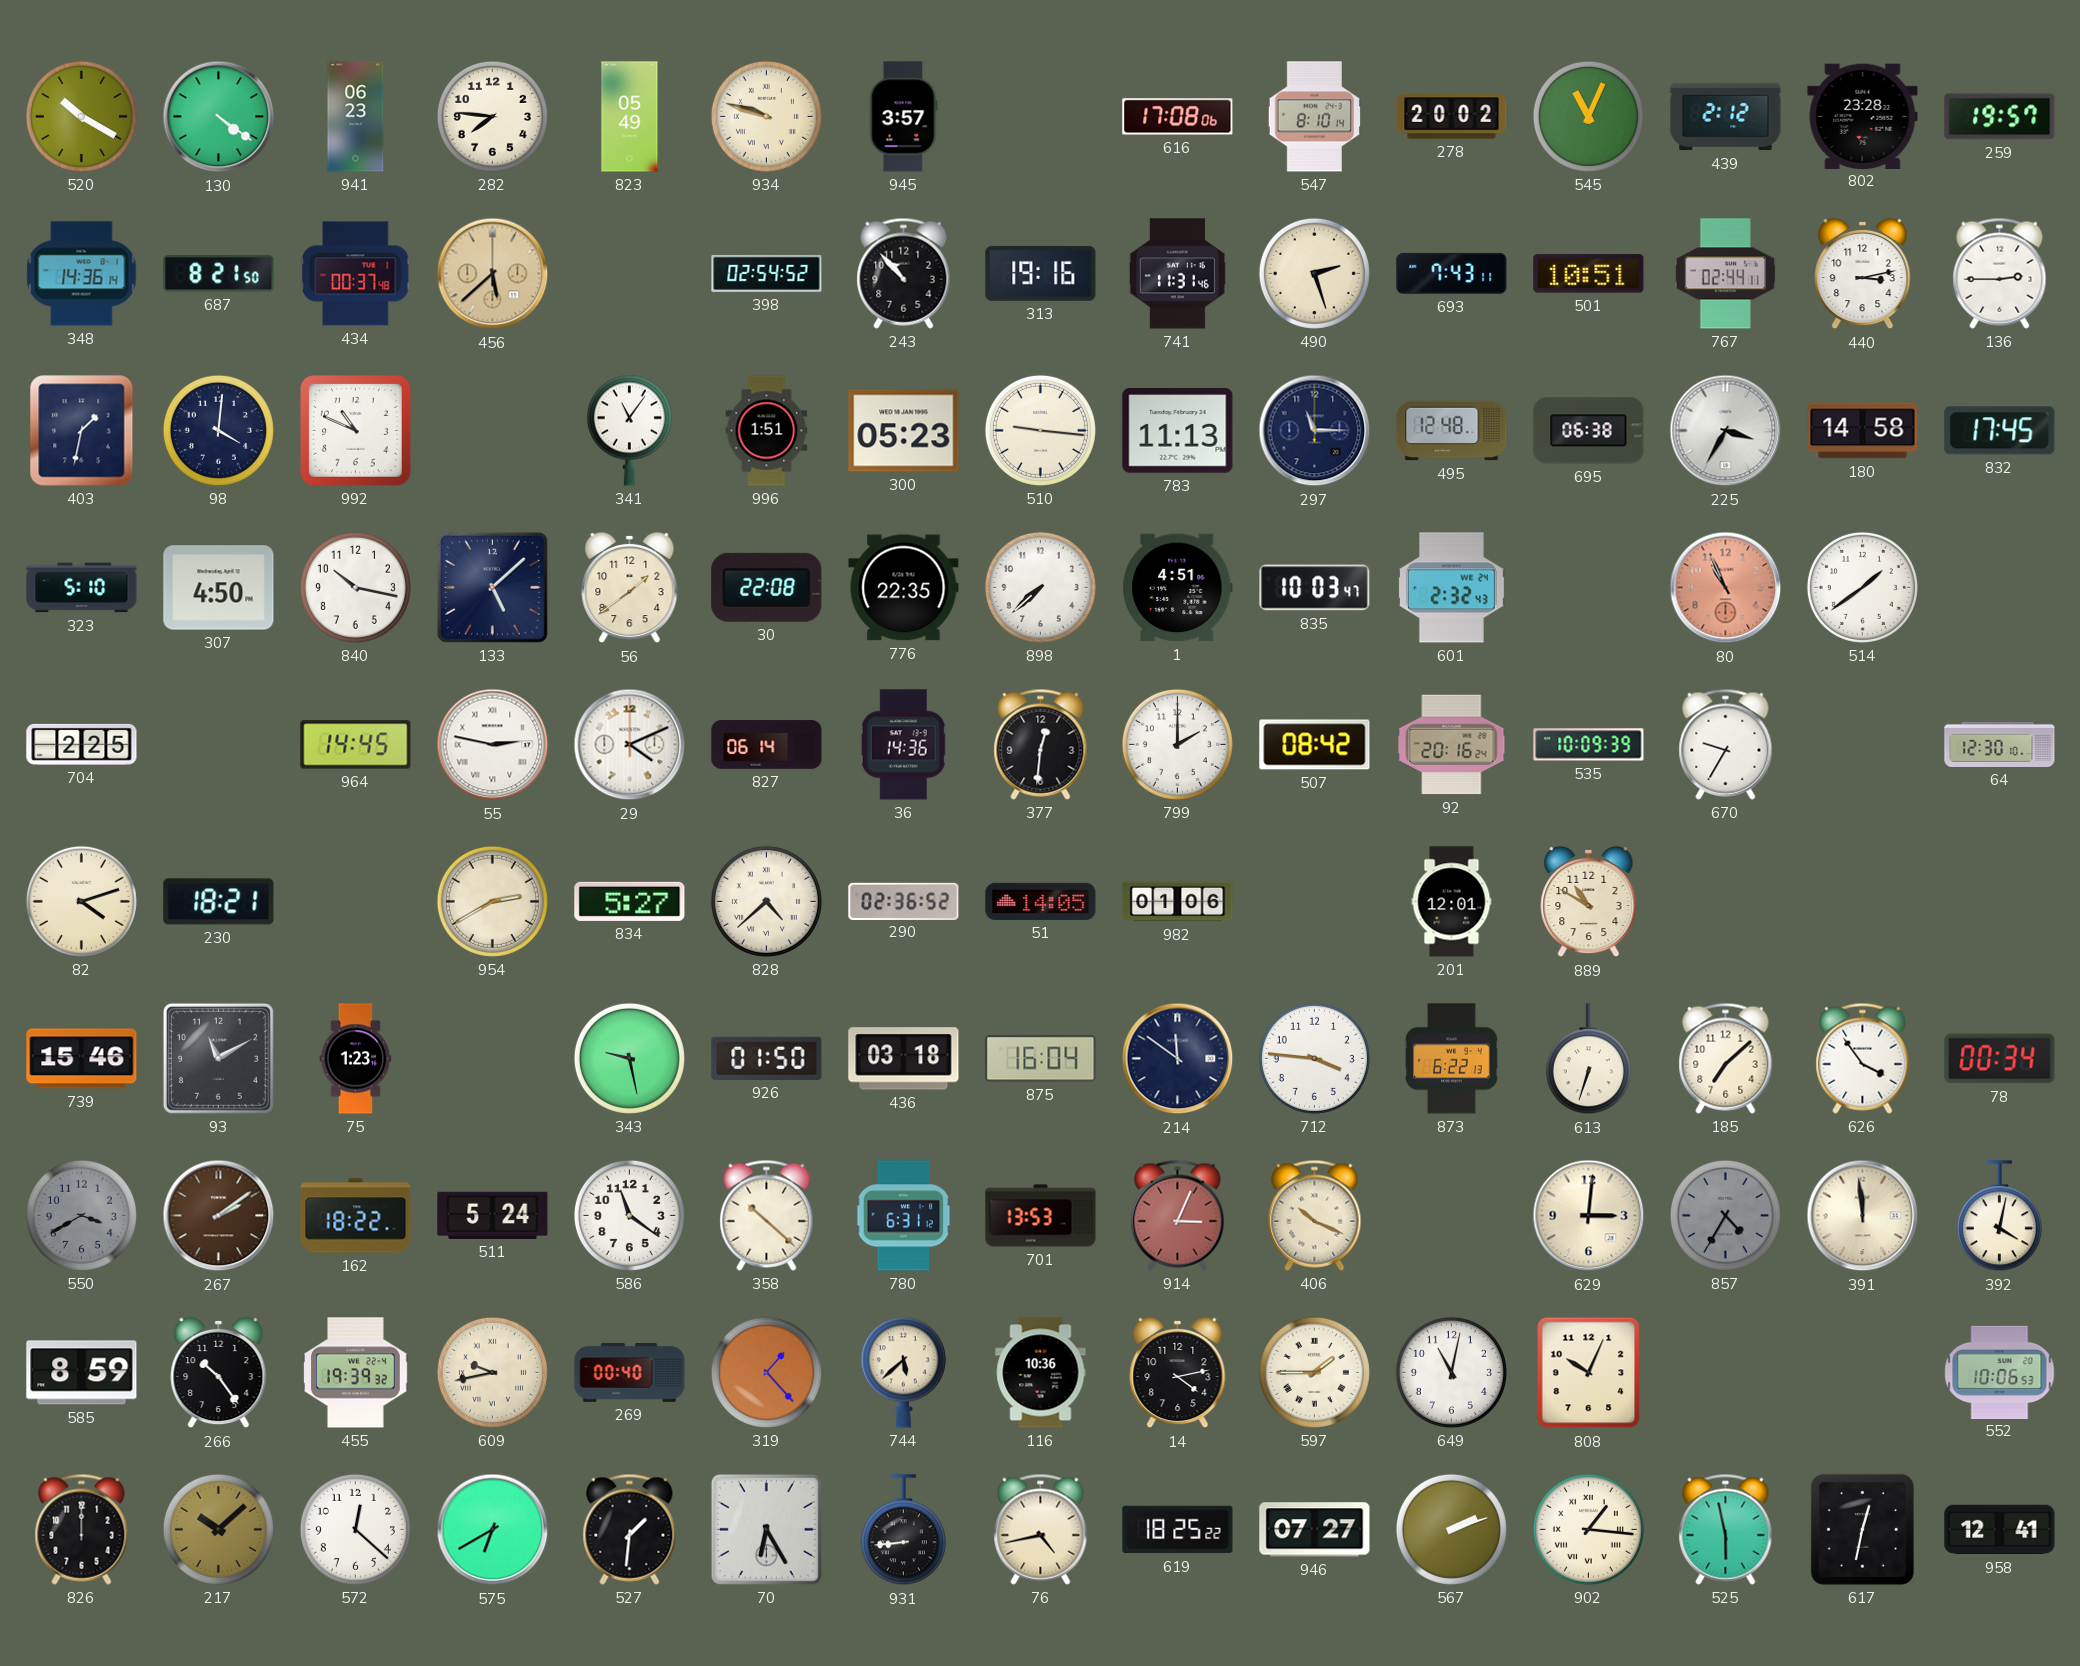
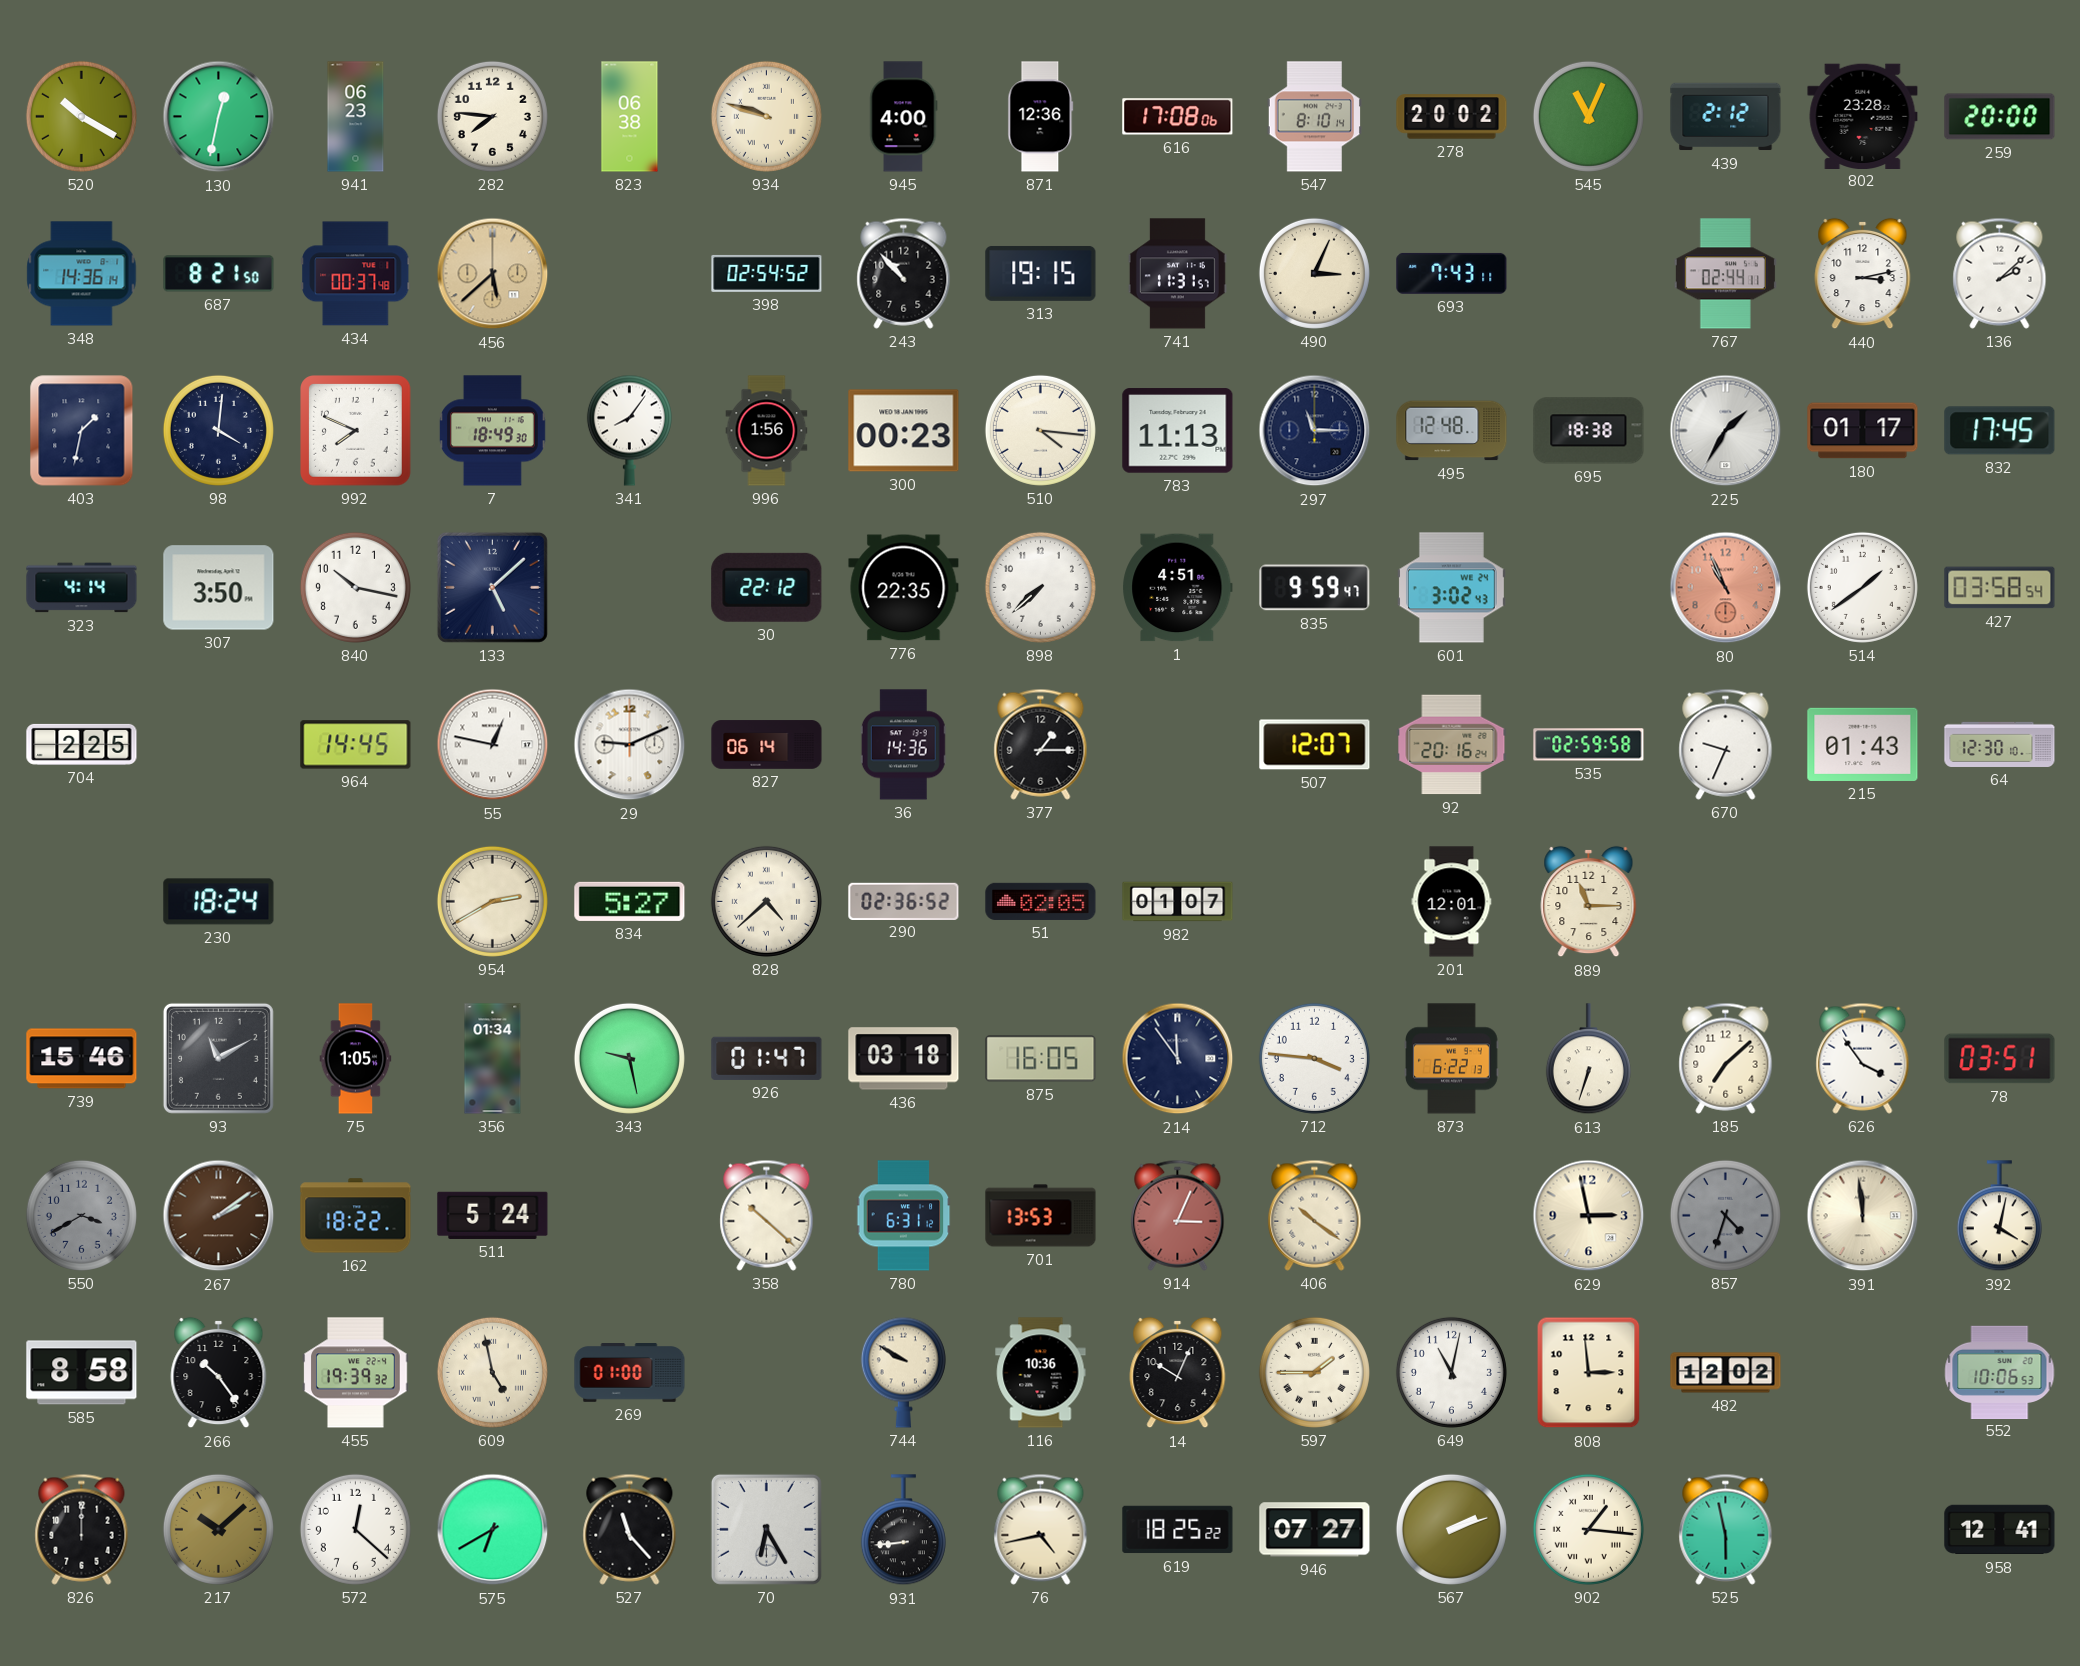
130: 4:21 -> 12:32 (219, 117)
823: 05:49 -> 06:38 (630, 117)
945: 3:57 -> 4:00 (904, 117)
871: none -> 12:36 (1041, 117)
259: 19:57 -> 20:00 (2000, 117)
313: 19:16 -> 19:15 (1041, 273)
741: 11:31:46 -> 11:31:57 (1177, 274)
490: 2:27 -> 3:04 (1314, 273)
501: 10:51 -> none (1589, 274)
136: 2:45 -> 2:08 (2000, 273)
992: 10:49 -> 7:49 (356, 431)
7: none -> 18:49 (492, 431)
341: 11:06 -> 8:06 (629, 430)
996: 1:51 -> 1:56 (767, 431)
300: 05:23 -> 00:23 (904, 431)
510: 9:16 -> 4:16 (1040, 430)
695: 06:38 -> 18:38 (1589, 431)
225: 3:35 -> 1:35 (1726, 431)
180: 14:58 -> 01:17 (1863, 431)
323: 5:10 -> 4:14 (82, 588)
307: 4:50 -> 3:50 (219, 588)
56: 1:39 -> none (630, 588)
30: 22:08 -> 22:12 (767, 587)
835: 10:03 -> 9:59 (1315, 588)
601: 2:32 -> 3:02 (1451, 588)
427: none -> 03:58 (2000, 588)
55: 2:47 -> 12:47 (493, 745)
29: 4:11 -> 9:11 (630, 745)
377: 12:31 -> 1:15 (1041, 744)
799: 2:00 -> none (1177, 744)
507: 08:42 -> 12:07 (1315, 745)
535: 10:09 -> 02:59 (1589, 745)
670: 9:35 -> 9:34 (1726, 744)
215: none -> 01:43 (1863, 744)
82: 4:12 -> none (81, 901)
230: 18:21 -> 18:24 (219, 902)
51: 14:05 -> 02:05 (1041, 901)
982: 01:06 -> 01:07 (1178, 902)
889: 10:50 -> 11:15 (1589, 902)
75: 1:23 -> 1:05 (356, 1059)
356: none -> 01:34 (493, 1059)
926: 01:50 -> 01:47 (767, 1058)
875: 16:04 -> 16:05 (1041, 1059)
214: 11:51 -> 11:54 (1178, 1059)
78: 00:34 -> 03:51 (2000, 1059)
586: 11:21 -> none (629, 1215)
406: 10:19 -> 10:21 (1315, 1215)
629: 3:01 -> 2:58 (1589, 1216)
857: 4:35 -> 4:33 (1725, 1215)
585: 8:59 -> 8:58 (82, 1373)
609: 9:43 -> 4:58 (492, 1372)
269: 00:40 -> 01:00 (630, 1373)
319: 1:23 -> none (766, 1372)
744: 5:38 -> 9:50 (903, 1372)
14: 4:13 -> 10:04 (1178, 1373)
808: 10:04 -> 2:59 (1589, 1373)
482: none -> 12:02 (1726, 1373)
527: 1:31 -> 11:23 (630, 1529)
617: 12:32 -> none (1862, 1529)
